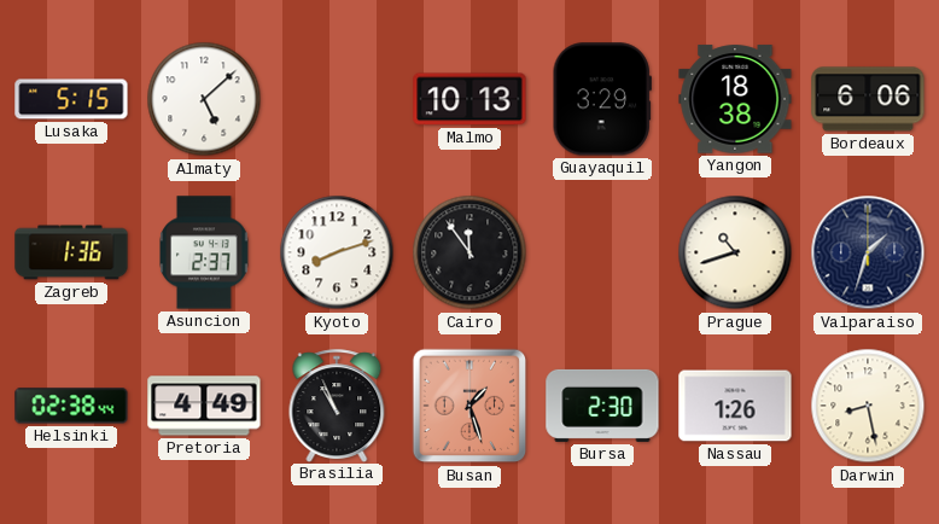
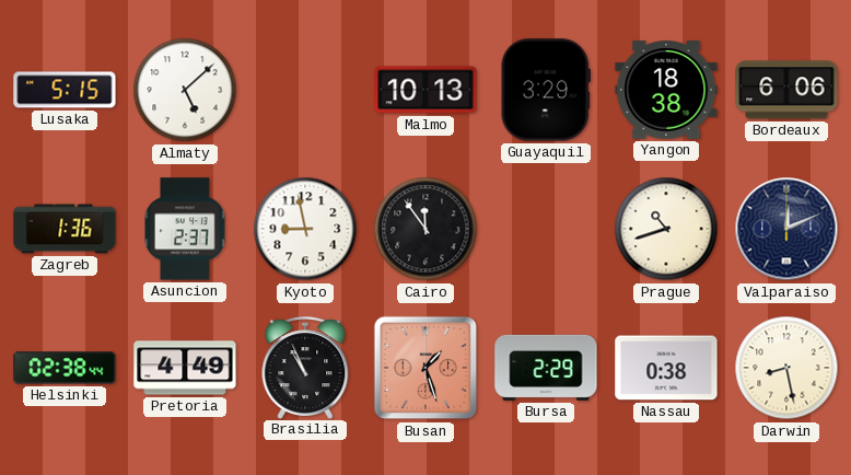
Kyoto: 8:12 -> 8:58 (305, 229)
Valparaiso: 1:33 -> 12:11 (786, 229)
Bursa: 2:30 -> 2:29 (546, 368)
Nassau: 1:26 -> 0:38 (666, 368)
